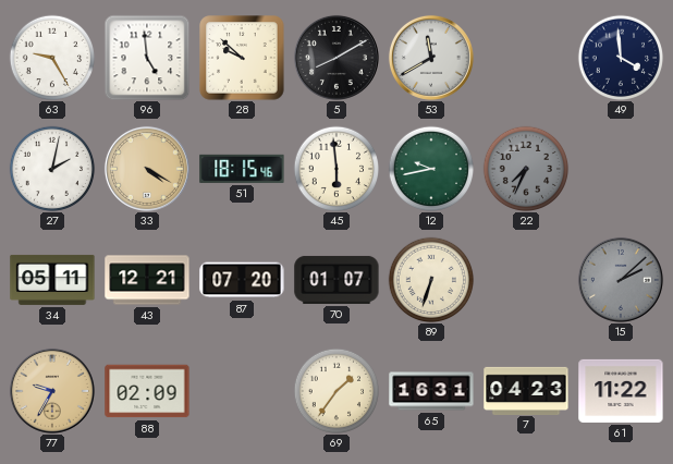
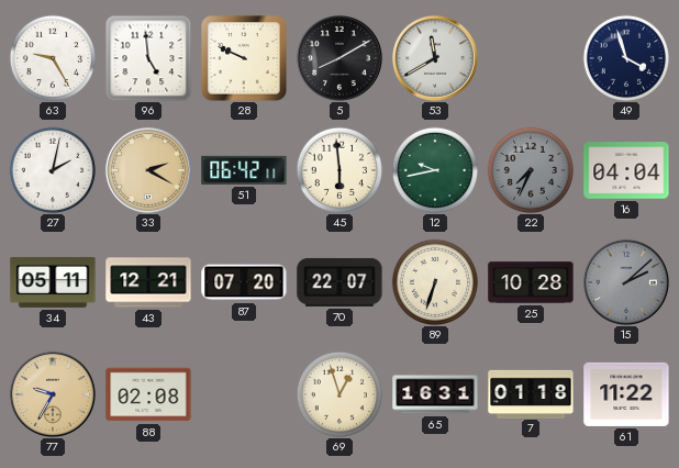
28: 9:52 -> 9:49 (244, 58)
49: 3:59 -> 3:57 (626, 58)
33: 4:20 -> 2:20 (148, 170)
51: 18:15 -> 06:42 (244, 170)
16: none -> 04:04 (626, 170)
70: 01:07 -> 22:07 (340, 282)
25: none -> 10:28 (531, 282)
88: 02:09 -> 02:08 (148, 394)
69: 1:36 -> 12:57 (340, 394)
7: 04:23 -> 01:18 (531, 393)
